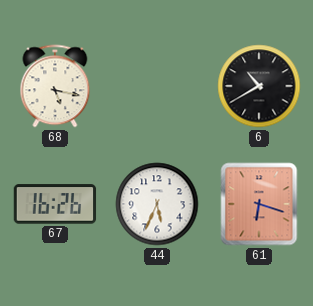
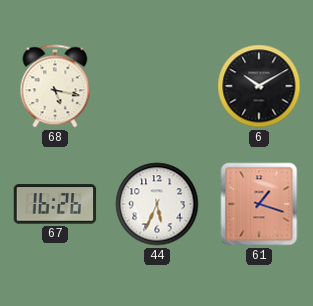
6: 10:40 -> 10:10 (259, 86)
61: 6:18 -> 1:18 (259, 204)
